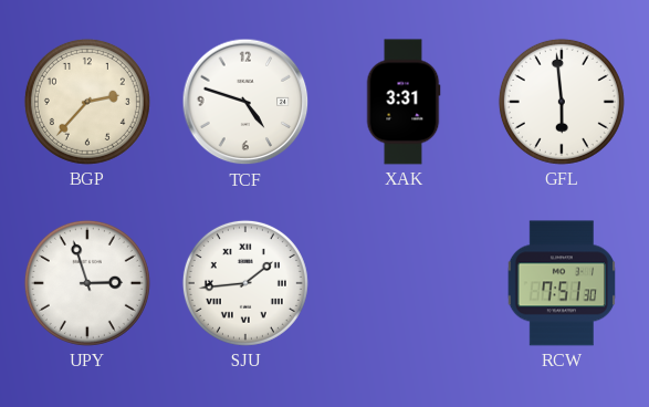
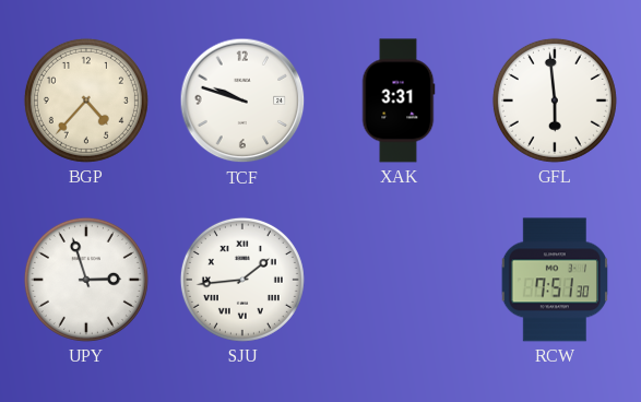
BGP: 2:37 -> 4:37 (86, 100)
TCF: 4:48 -> 9:48 (242, 100)
